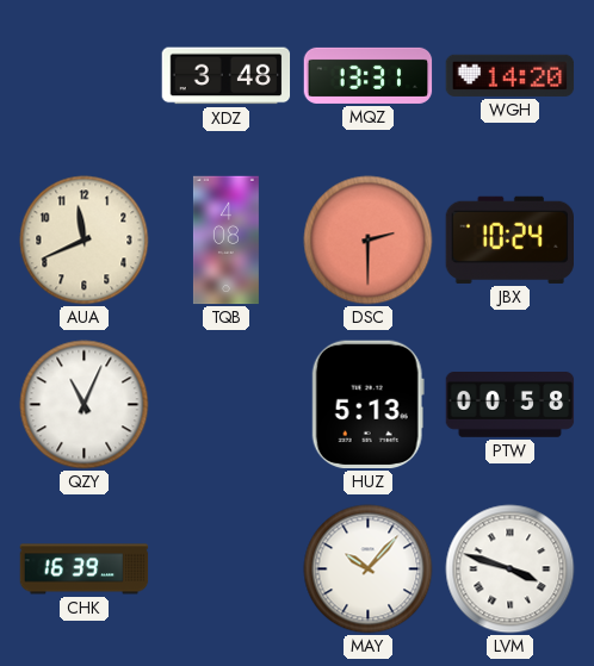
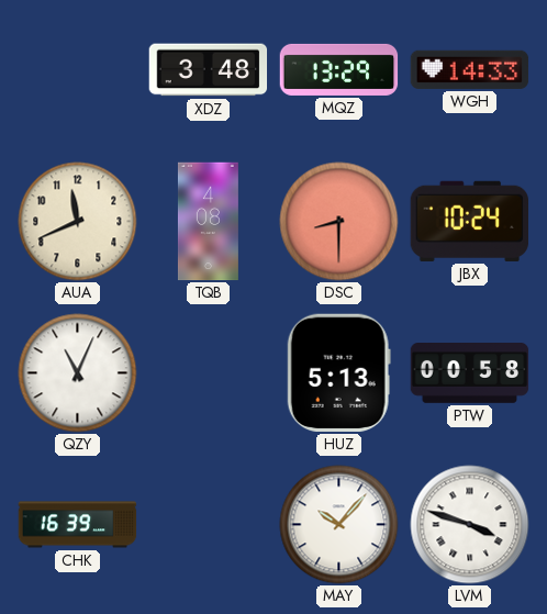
MQZ: 13:31 -> 13:29 (339, 69)
WGH: 14:20 -> 14:33 (470, 69)
DSC: 2:30 -> 8:30 (339, 222)
